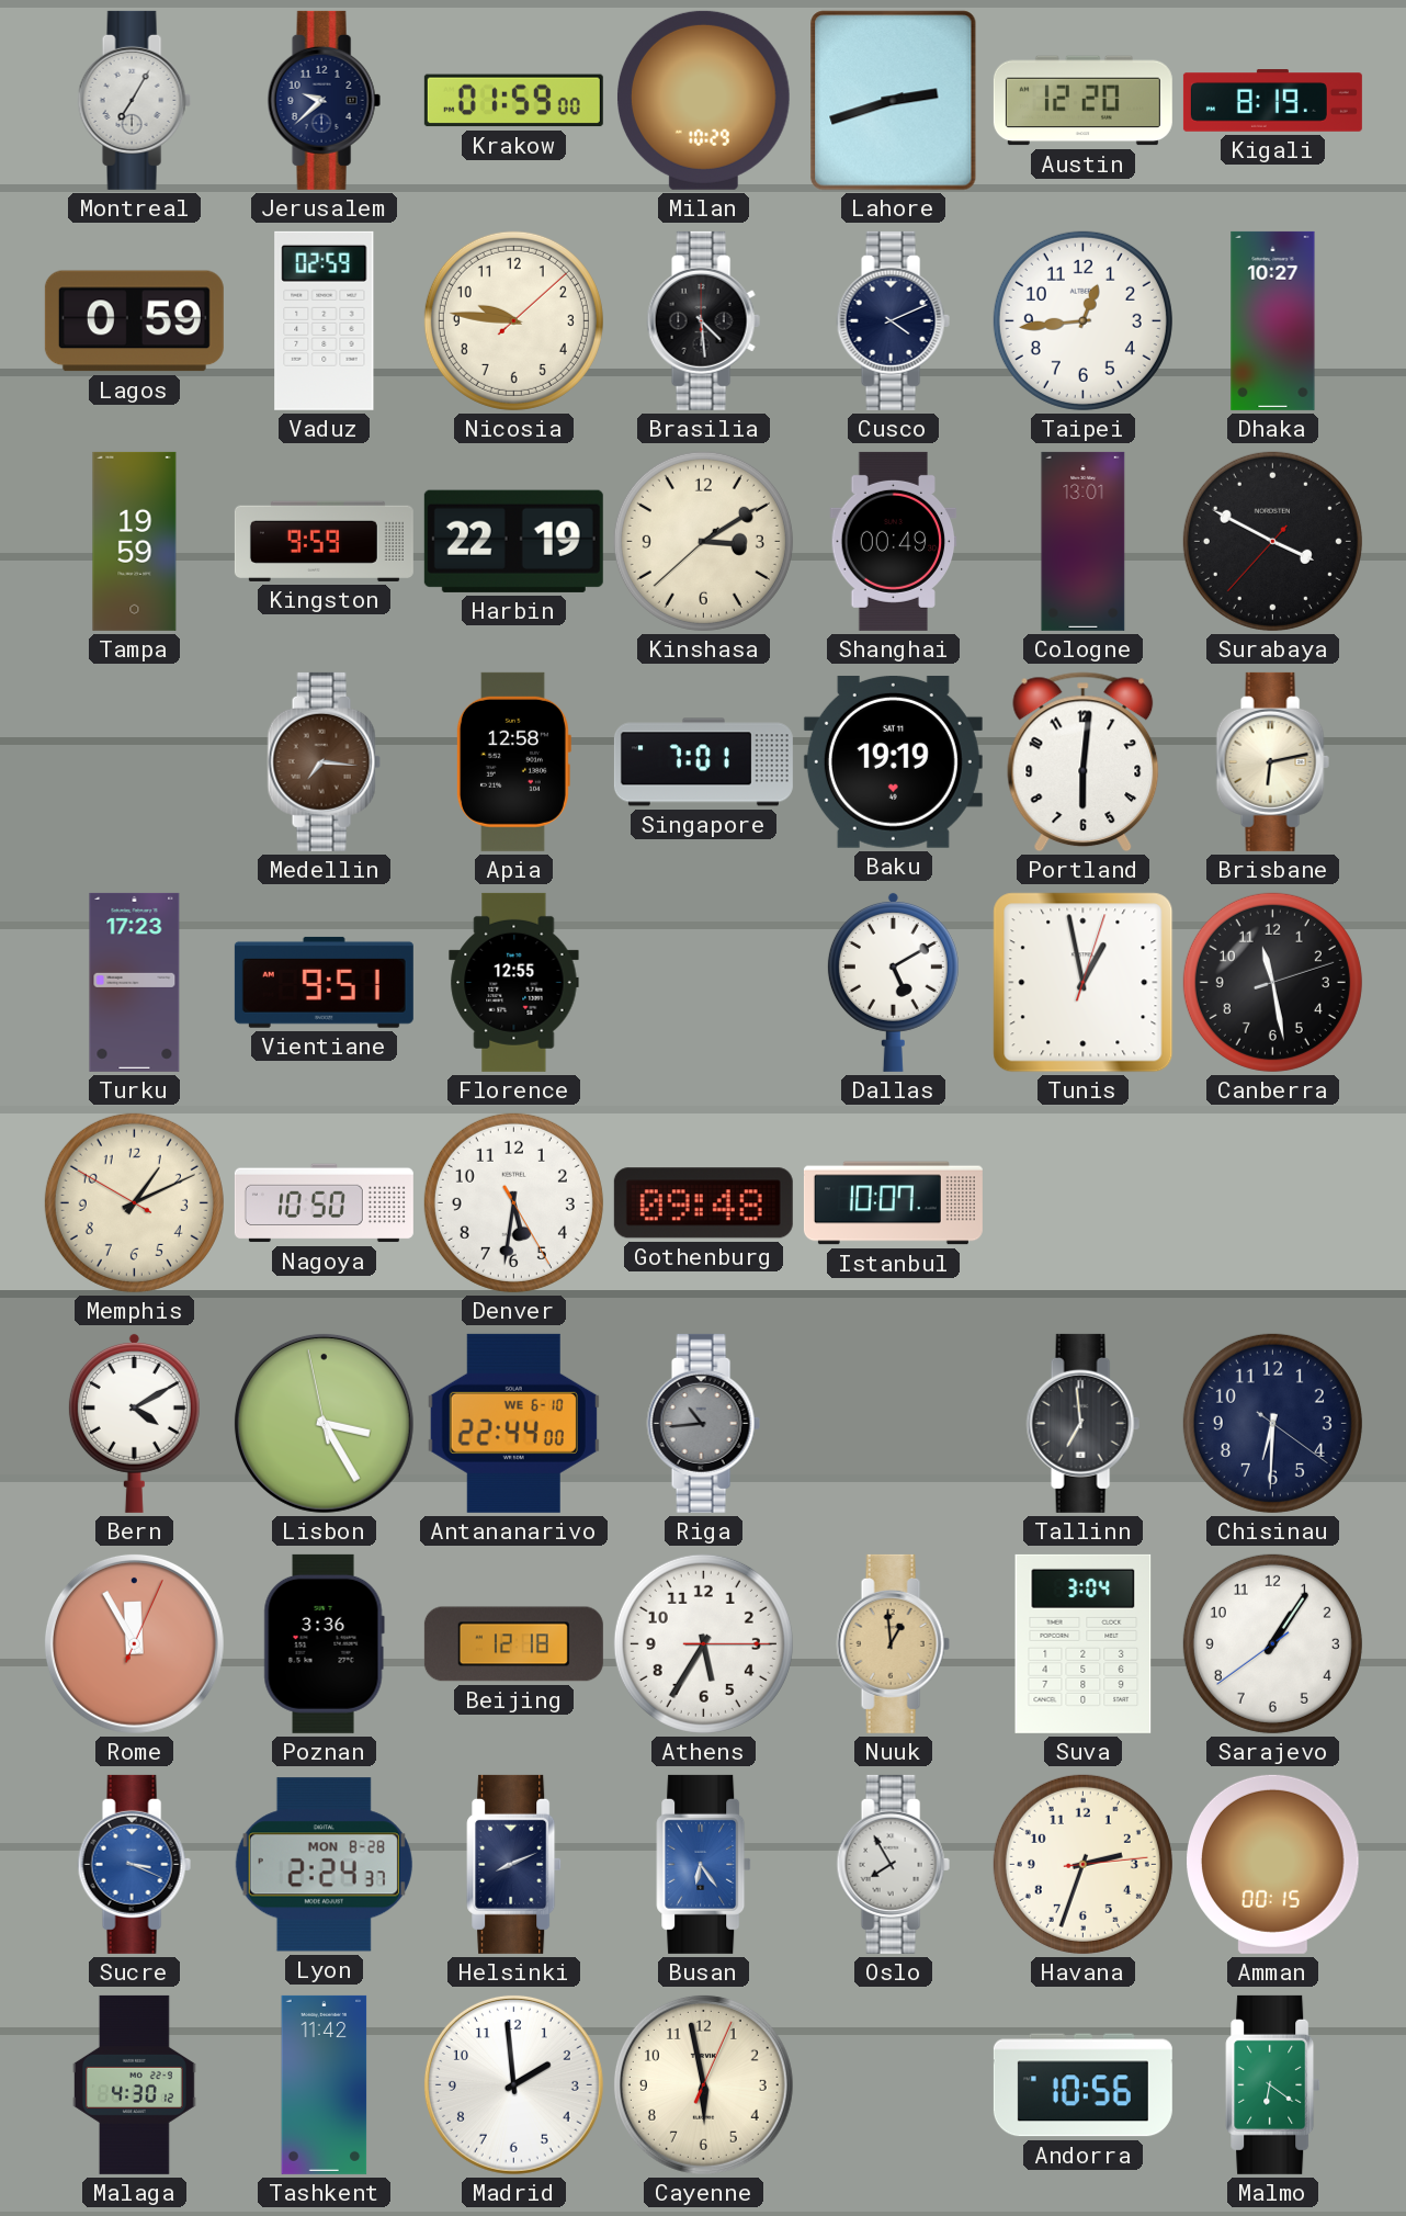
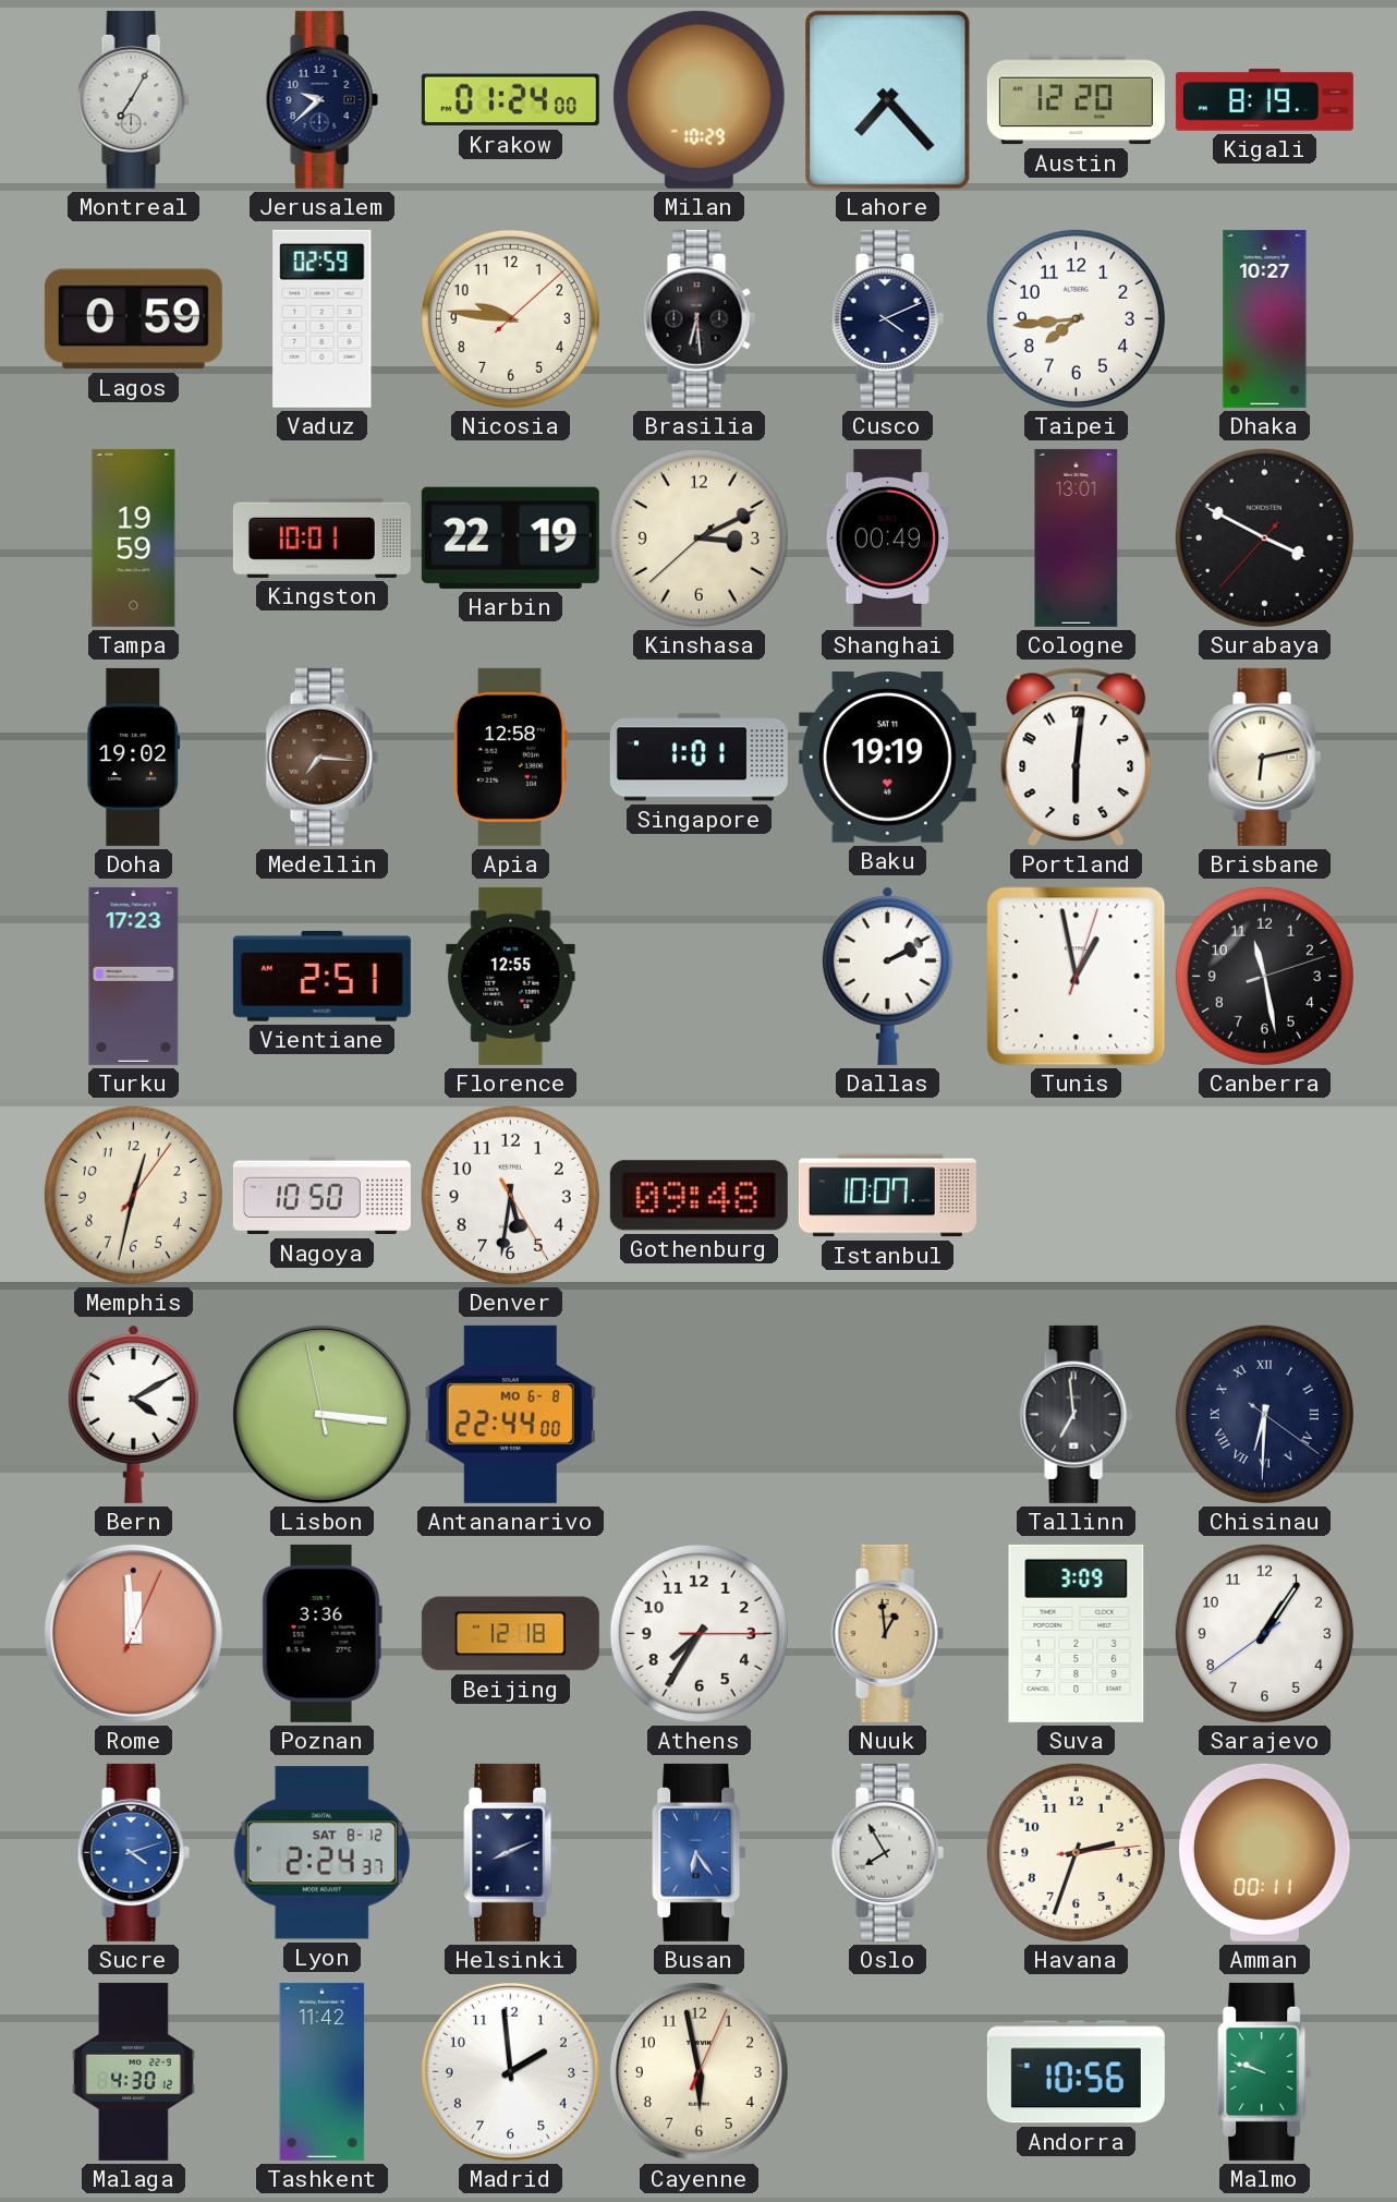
Krakow: 01:59 -> 01:24 (510, 100)
Lahore: 2:42 -> 7:23 (888, 100)
Brasilia: 4:29 -> 6:29 (698, 318)
Taipei: 12:44 -> 7:44 (1076, 318)
Kingston: 9:59 -> 10:01 (321, 537)
Kinshasa: 3:09 -> 3:10 (698, 537)
Doha: none -> 19:02 (134, 757)
Singapore: 7:01 -> 1:01 (698, 758)
Vientiane: 9:51 -> 2:51 (321, 976)
Dallas: 5:10 -> 2:10 (887, 976)
Memphis: 1:10 -> 12:32 (133, 1195)
Lisbon: 3:24 -> 3:15 (321, 1414)
Antananarivo date: WE 6-10 -> MO 6-8 (510, 1414)
Riga: 10:44 -> none (703, 1423)
Chisinau numerals: Arabic -> Roman (1264, 1414)
Rome: 11:55 -> 11:59 (133, 1633)
Athens: 5:35 -> 7:35 (698, 1633)
Suva: 3:04 -> 3:09 (1077, 1633)
Sucre: 3:19 -> 4:12 (133, 1852)
Lyon date: MON 8-28 -> SAT 8-12 (321, 1853)
Amman: 00:15 -> 00:11 (1265, 1852)
Malmo: 6:21 -> 9:48 (1265, 2071)
